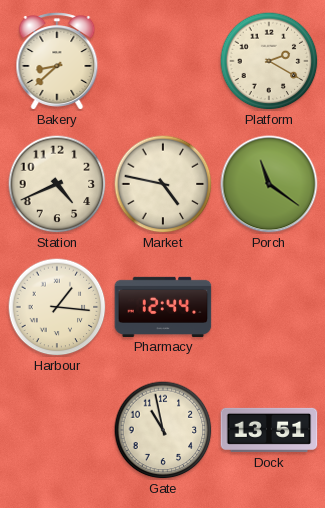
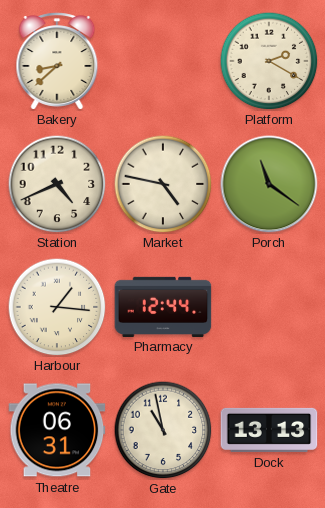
Theatre: none -> 06:31 (57, 430)
Dock: 13:51 -> 13:13 (269, 430)
